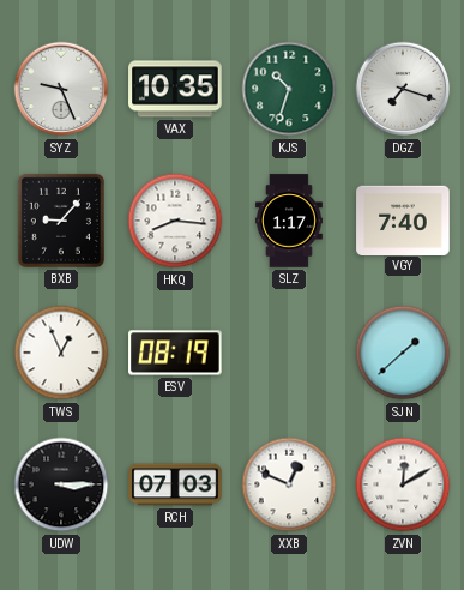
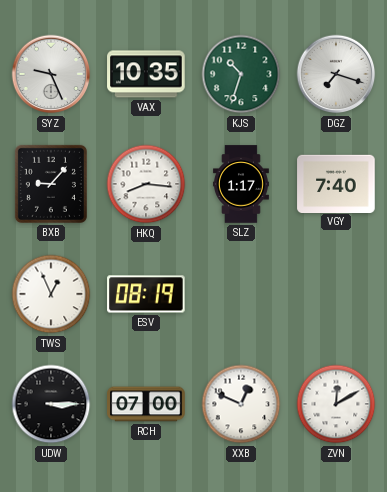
SJN: 1:38 -> none (403, 353)
RCH: 07:03 -> 07:00 (146, 404)
